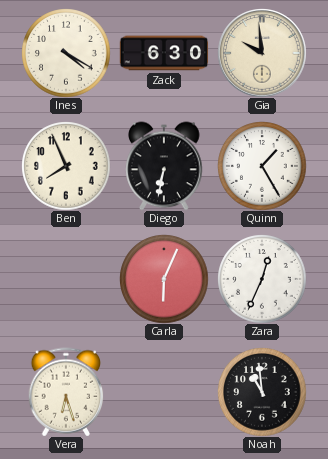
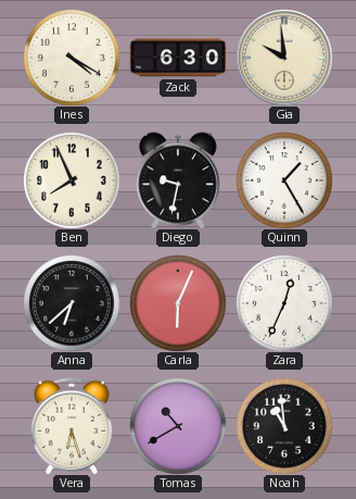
Diego: 6:32 -> 9:32 (178, 180)
Anna: none -> 6:38 (72, 303)
Tomas: none -> 10:40 (178, 426)
